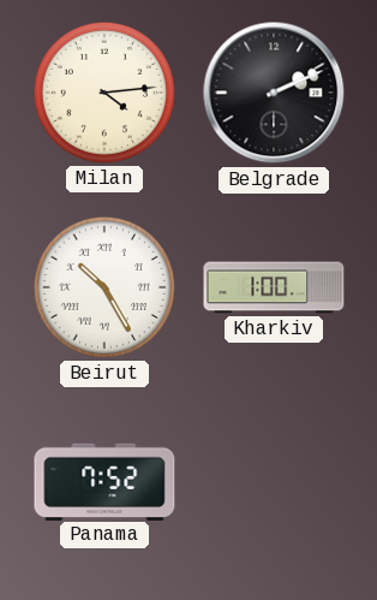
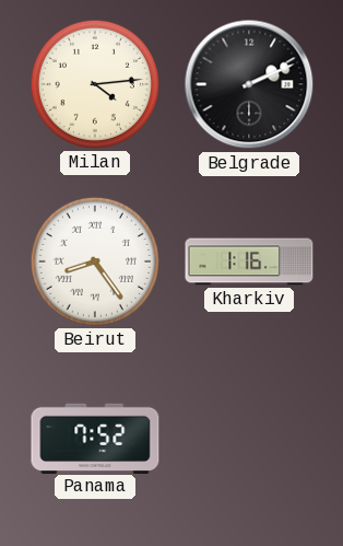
Beirut: 10:25 -> 8:24 (95, 262)
Kharkiv: 1:00 -> 1:16 (249, 262)
